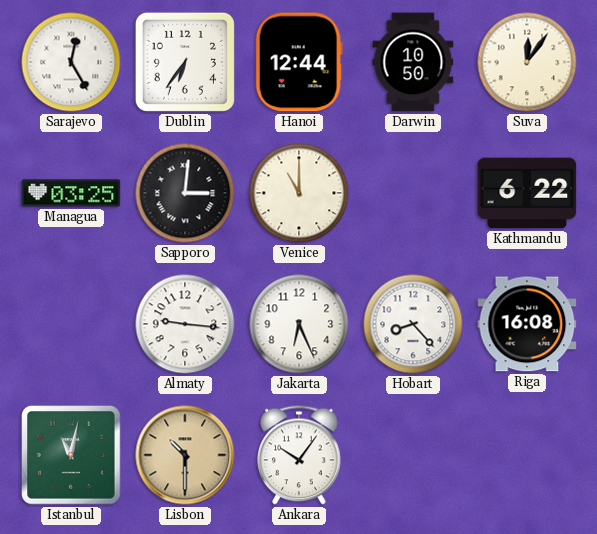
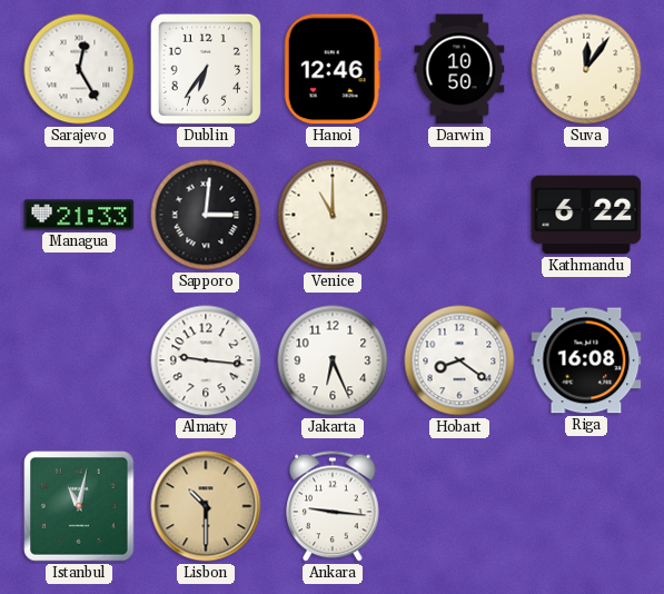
Hanoi: 12:44 -> 12:46 (333, 69)
Managua: 03:25 -> 21:33 (79, 215)
Hobart: 8:23 -> 8:21 (459, 360)
Ankara: 10:06 -> 9:16 (333, 506)
